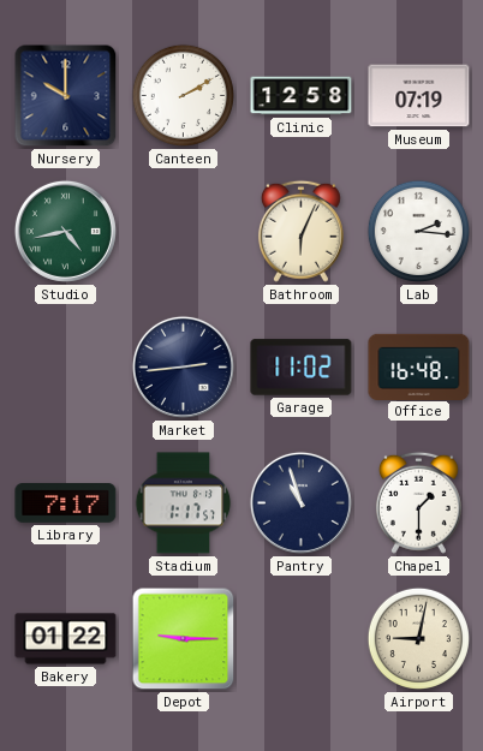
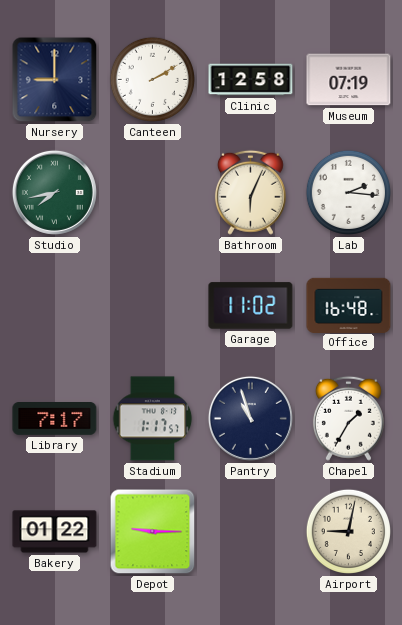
Nursery: 10:00 -> 9:00 (55, 80)
Studio: 4:43 -> 7:43 (54, 192)
Market: 2:44 -> none (183, 366)
Chapel: 1:30 -> 1:35 (348, 418)
